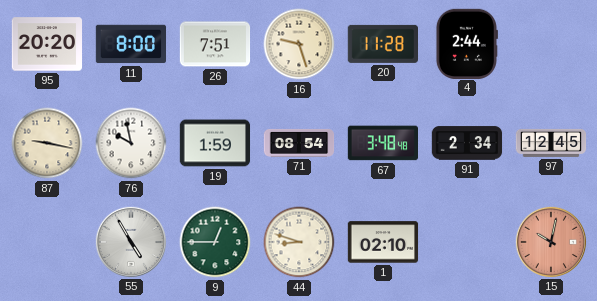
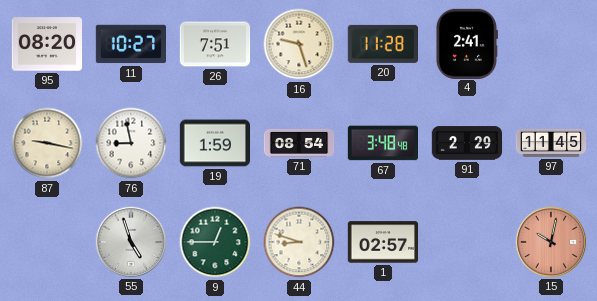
95: 20:20 -> 08:20 (47, 44)
11: 8:00 -> 10:27 (130, 44)
4: 2:44 -> 2:41 (466, 43)
76: 9:58 -> 8:58 (131, 143)
91: 2:34 -> 2:29 (467, 143)
97: 12:45 -> 11:45 (551, 143)
55: 4:55 -> 4:57 (130, 241)
1: 02:10 -> 02:57 (383, 242)
